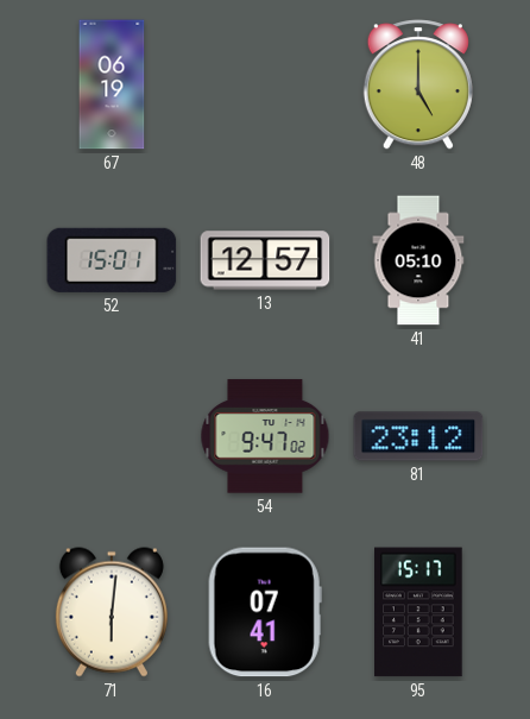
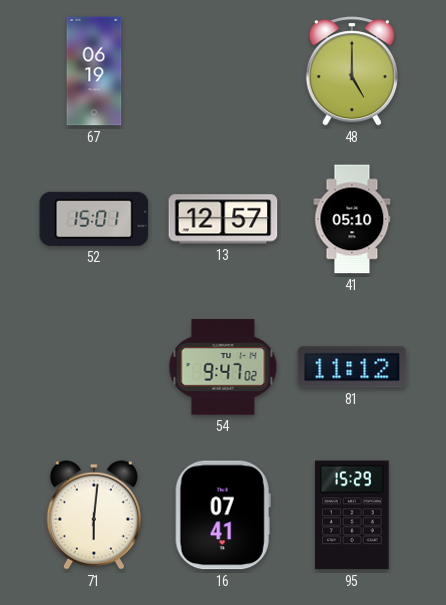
81: 23:12 -> 11:12 (352, 367)
95: 15:17 -> 15:29 (353, 515)
